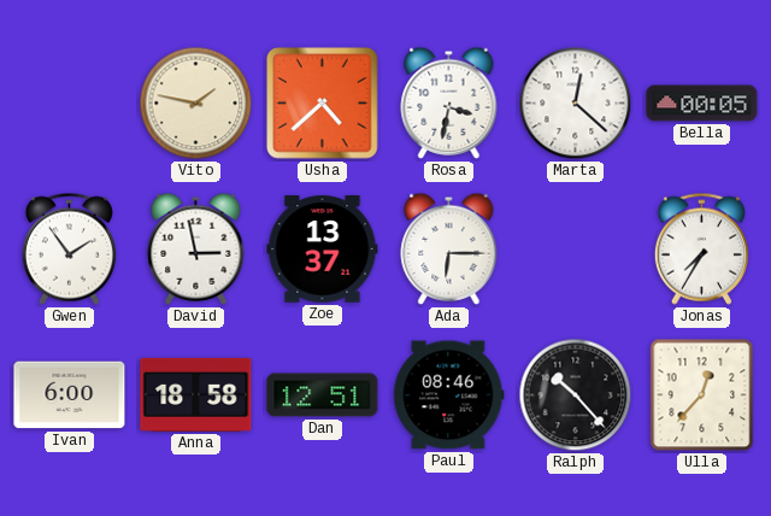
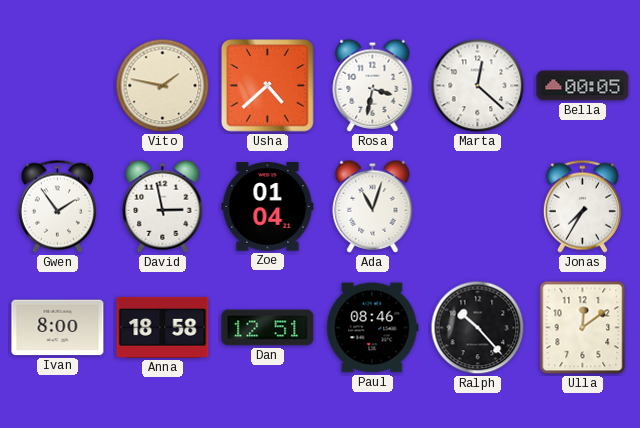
Zoe: 13:37 -> 01:04 (268, 207)
Ada: 6:15 -> 11:03 (373, 206)
Ivan: 6:00 -> 8:00 (58, 328)
Ulla: 12:37 -> 12:09 (583, 328)
